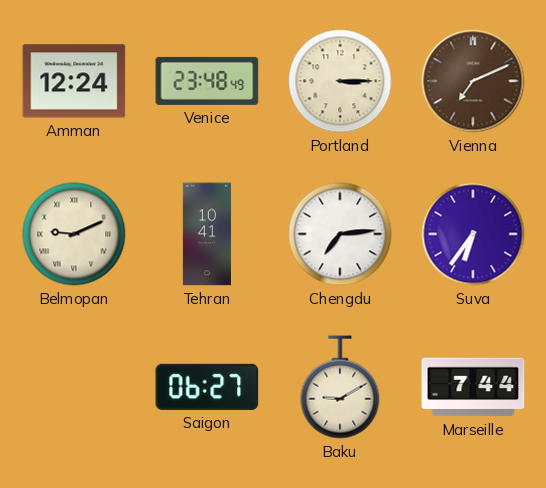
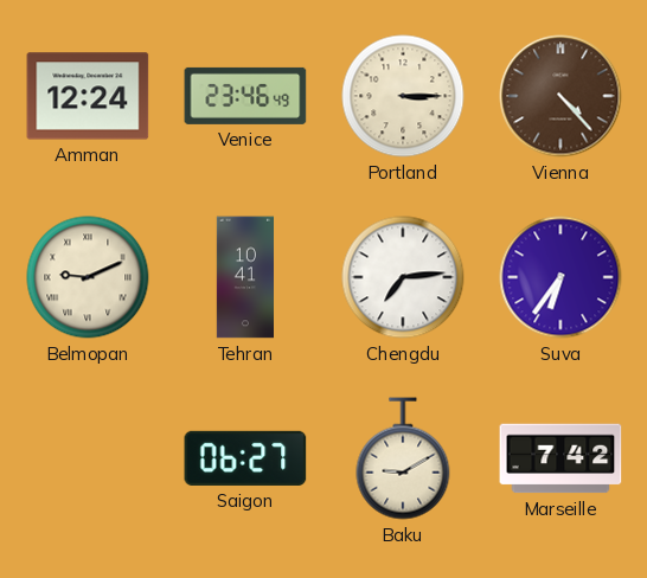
Venice: 23:48 -> 23:46 (245, 96)
Vienna: 7:11 -> 4:23 (560, 96)
Marseille: 7:44 -> 7:42 (560, 458)
